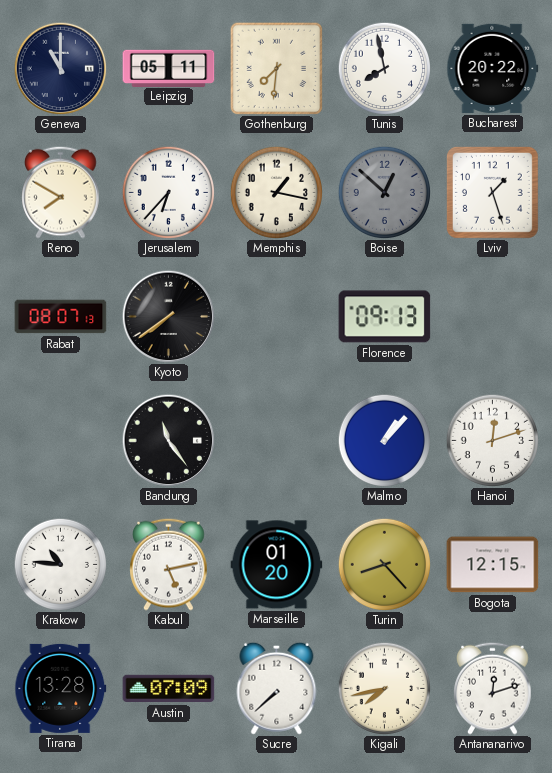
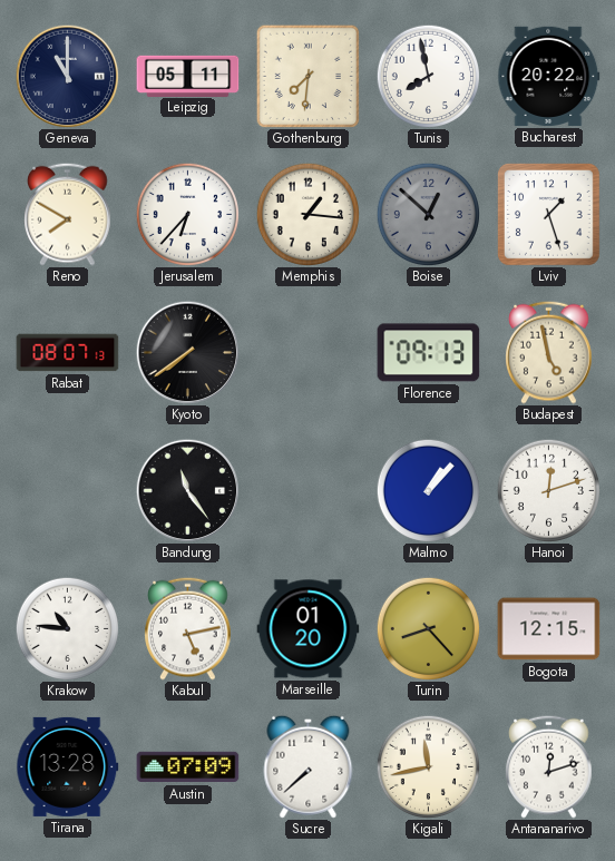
Memphis: 1:17 -> 1:16 (307, 214)
Budapest: none -> 4:58 (549, 352)
Kigali: 7:43 -> 11:43 (428, 766)
